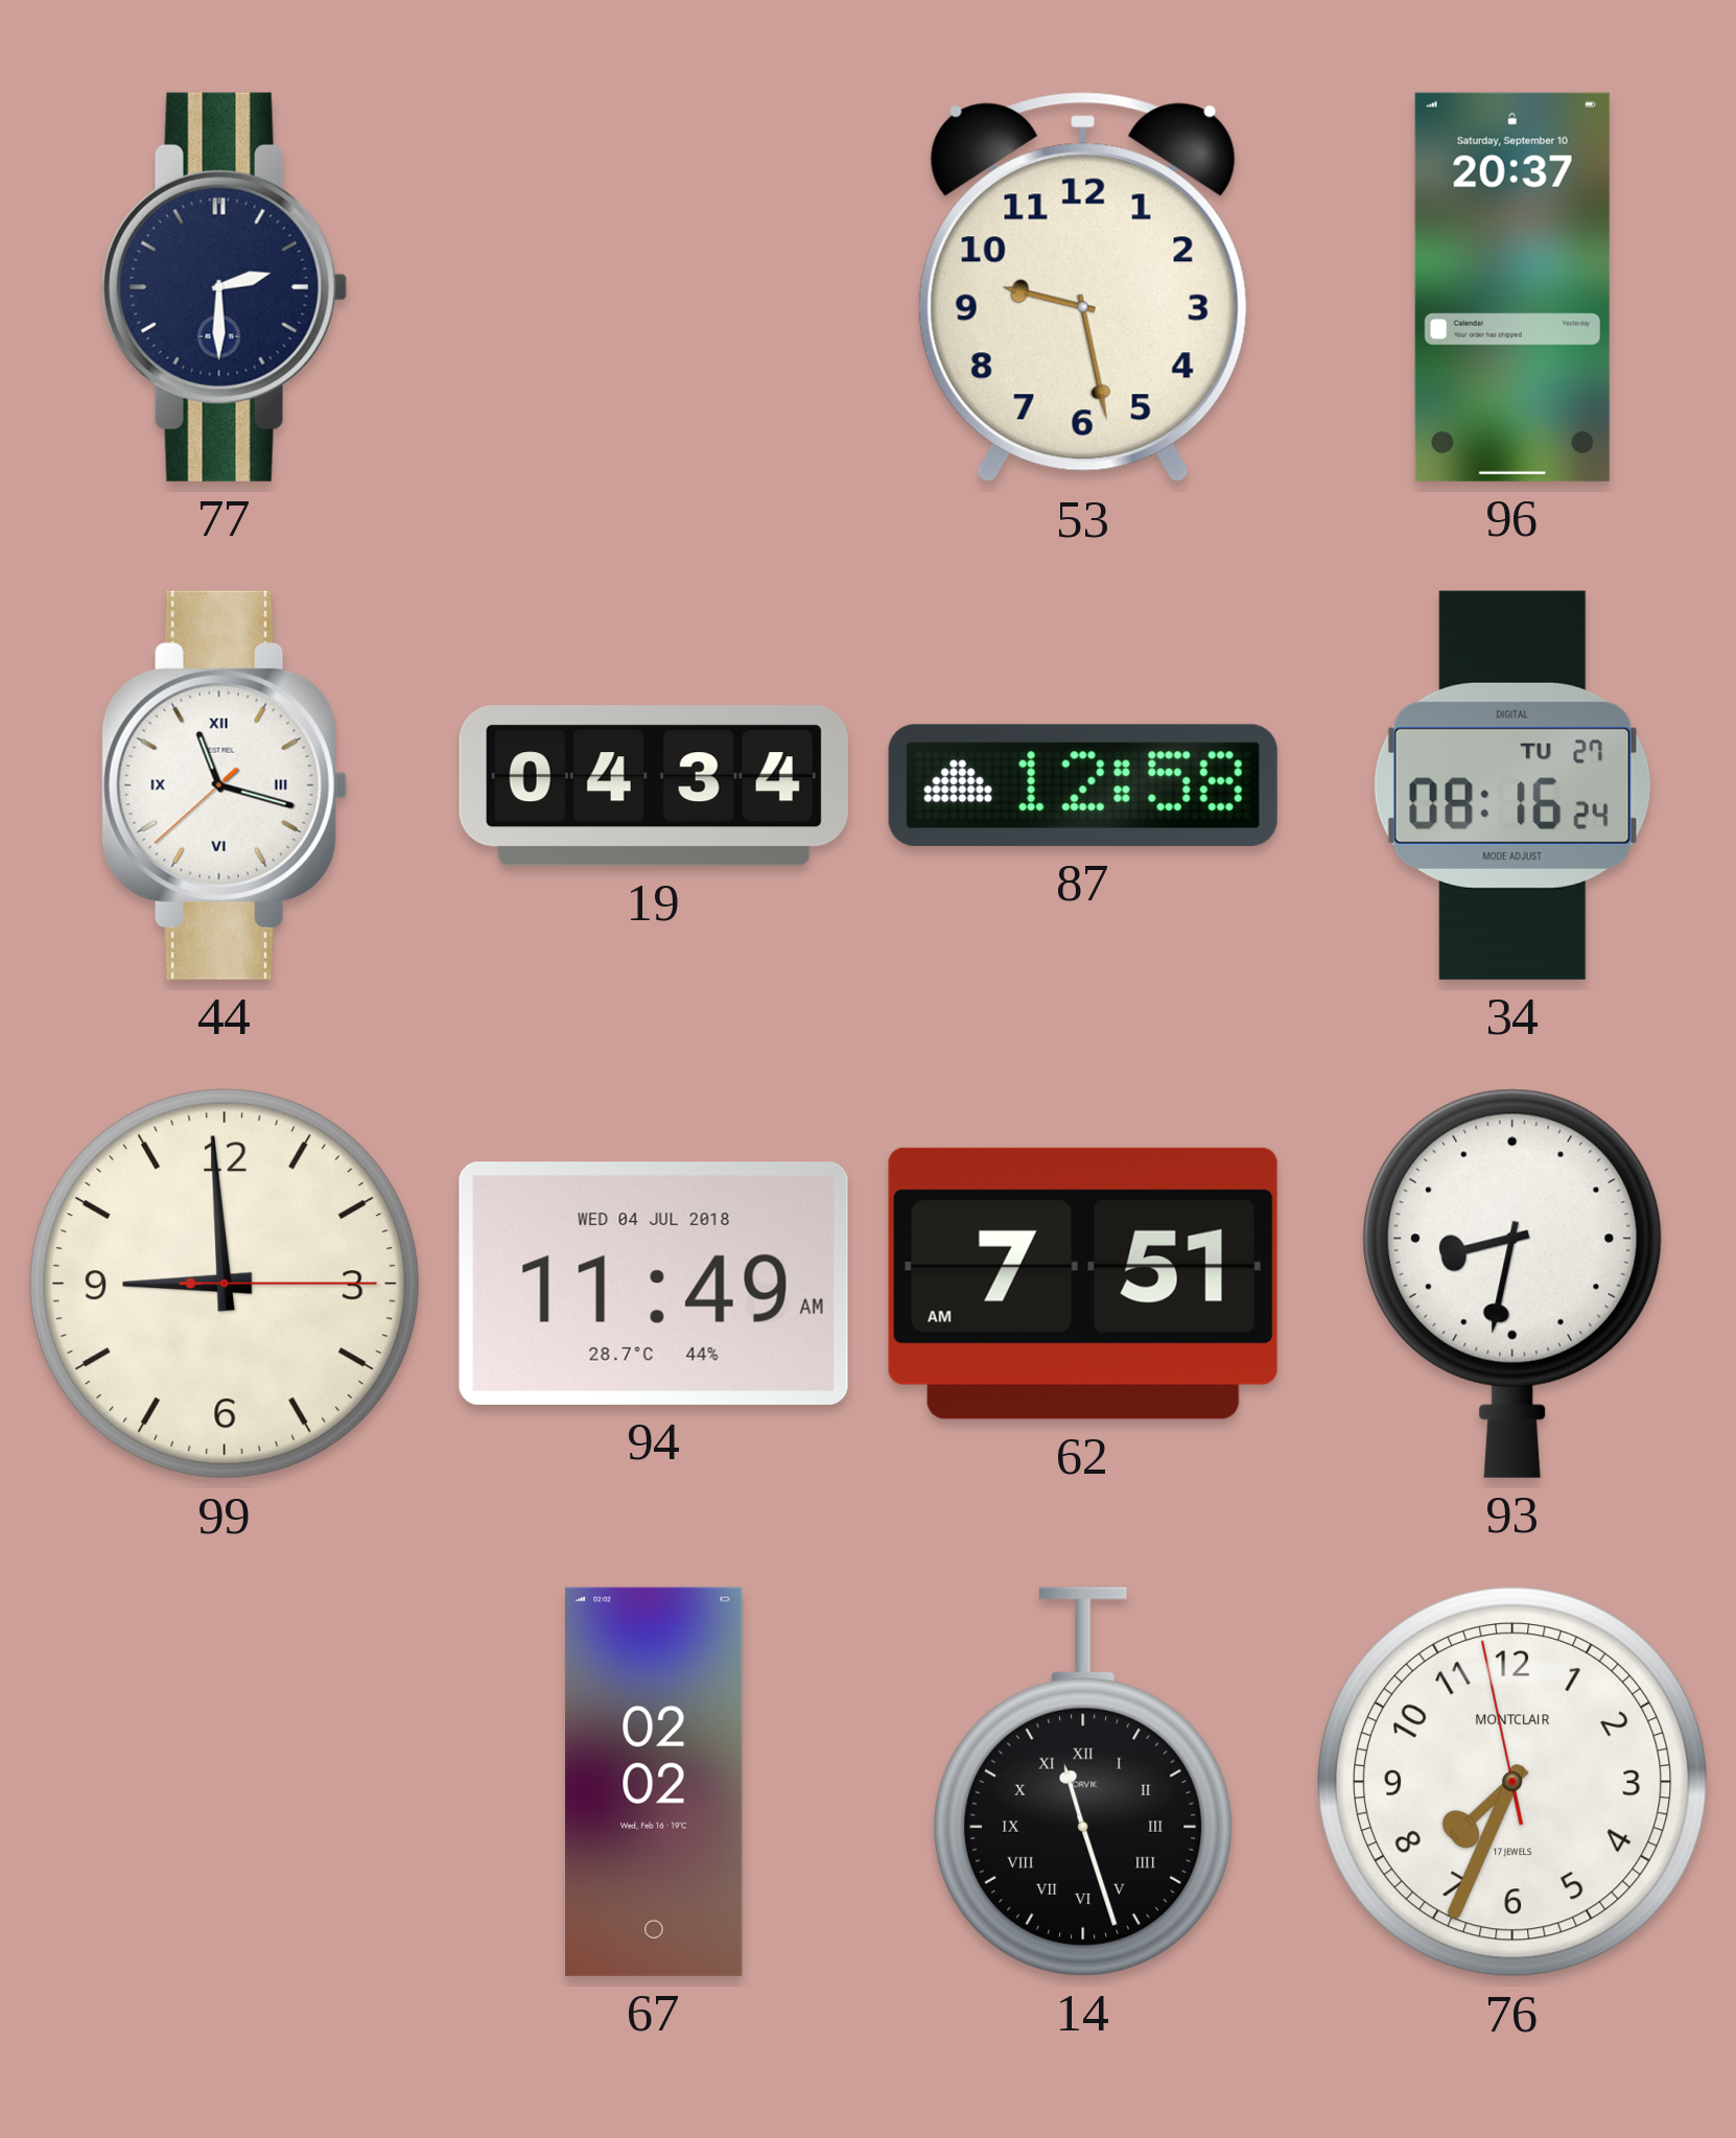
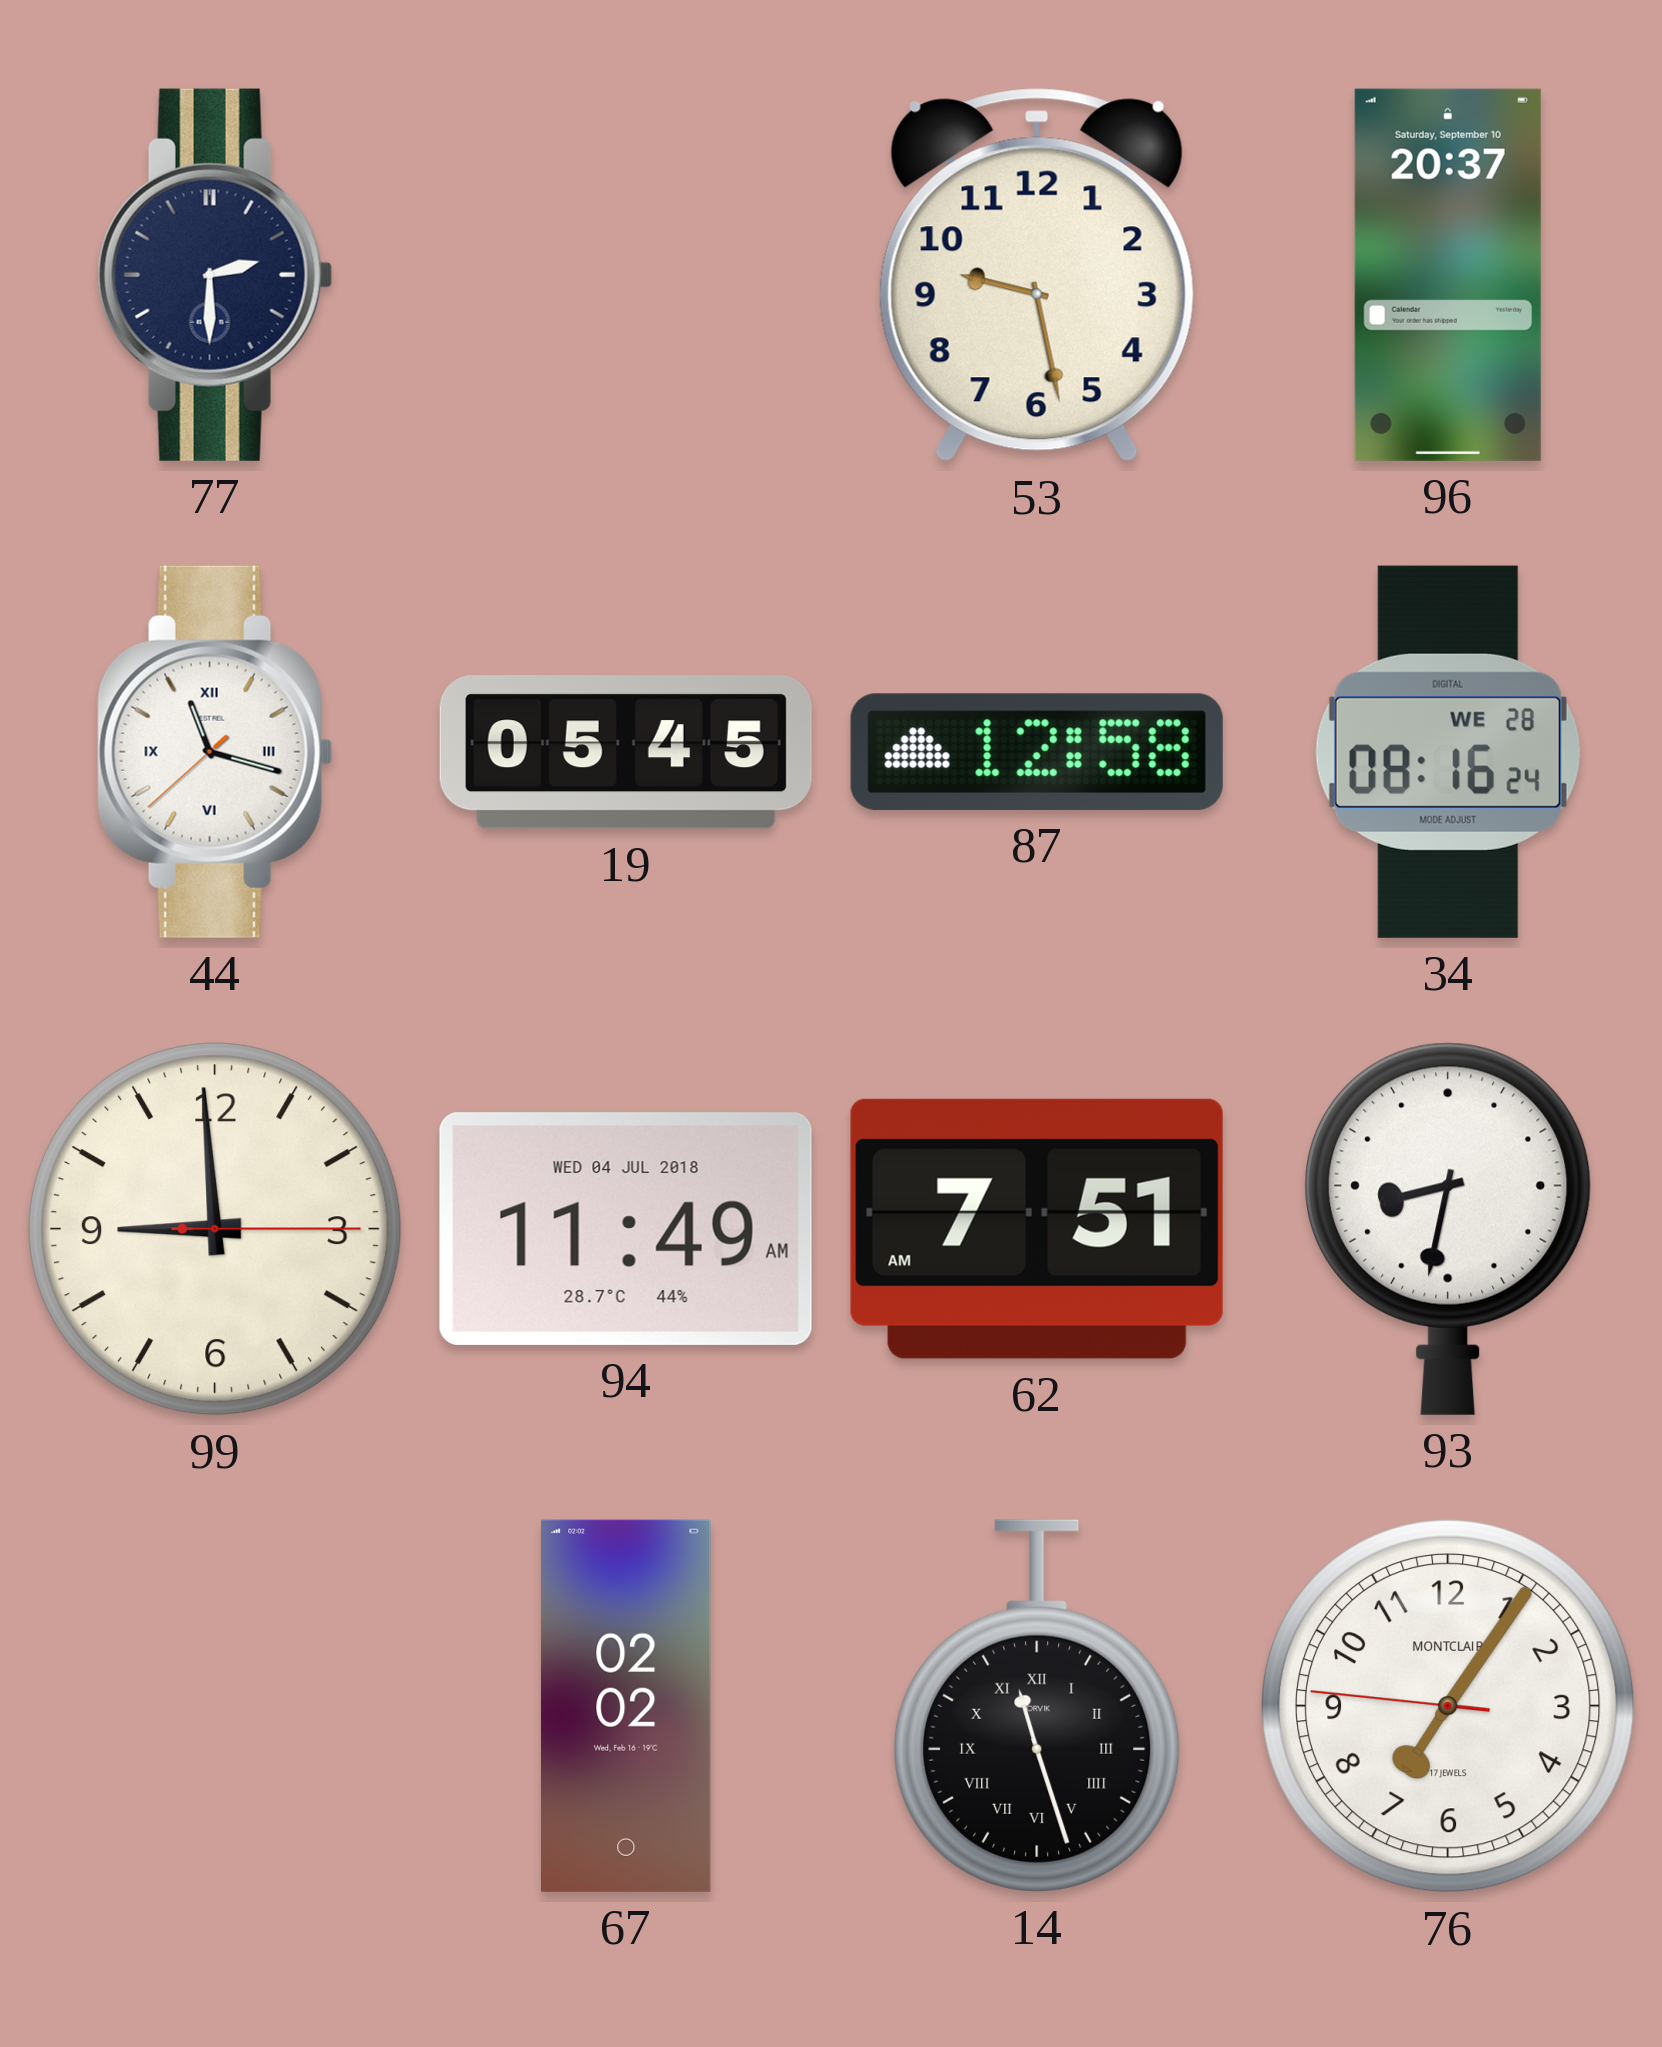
19: 04:34 -> 05:45 (626, 752)
34 date: TU 27 -> WE 28 (1448, 752)
76: 7:33 -> 7:05 (1448, 1706)
